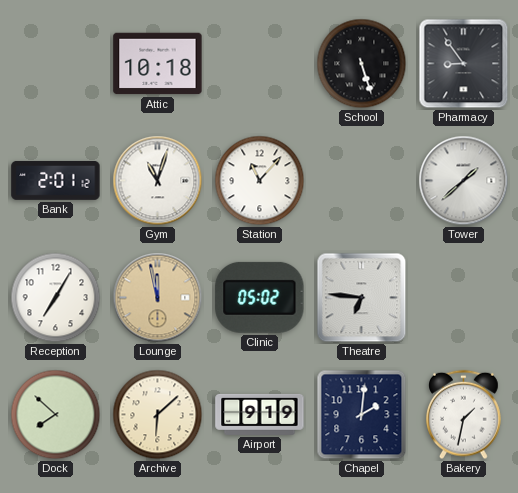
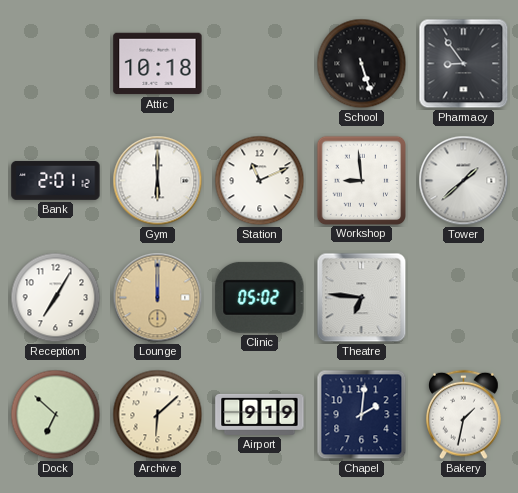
Gym: 11:03 -> 6:00 (158, 181)
Station: 11:07 -> 11:11 (260, 181)
Workshop: none -> 8:59 (361, 180)
Lounge: 11:58 -> 12:00 (158, 298)
Dock: 7:52 -> 6:52 (56, 415)
